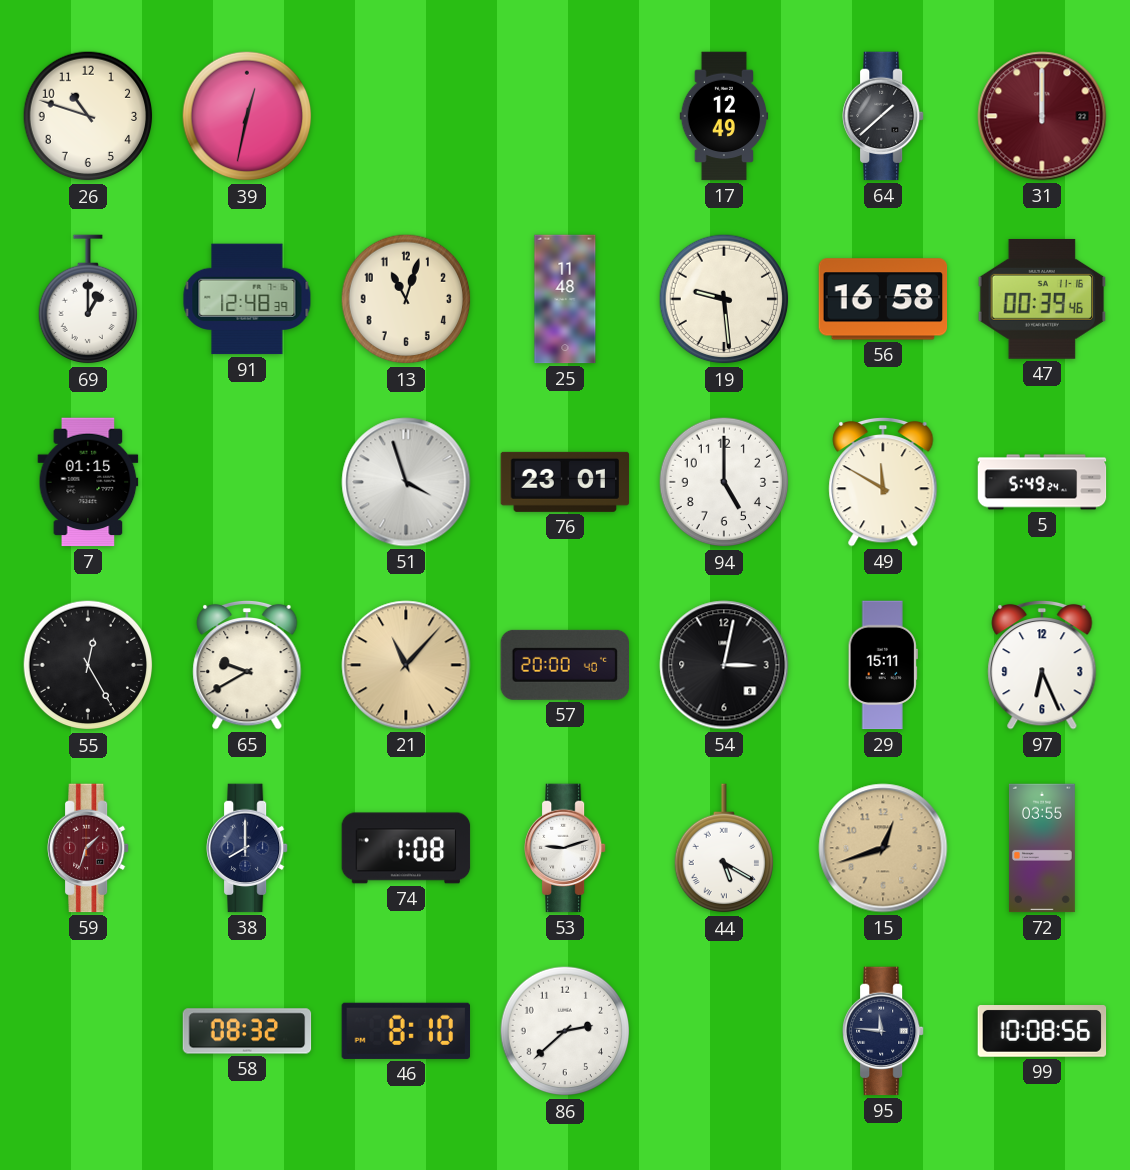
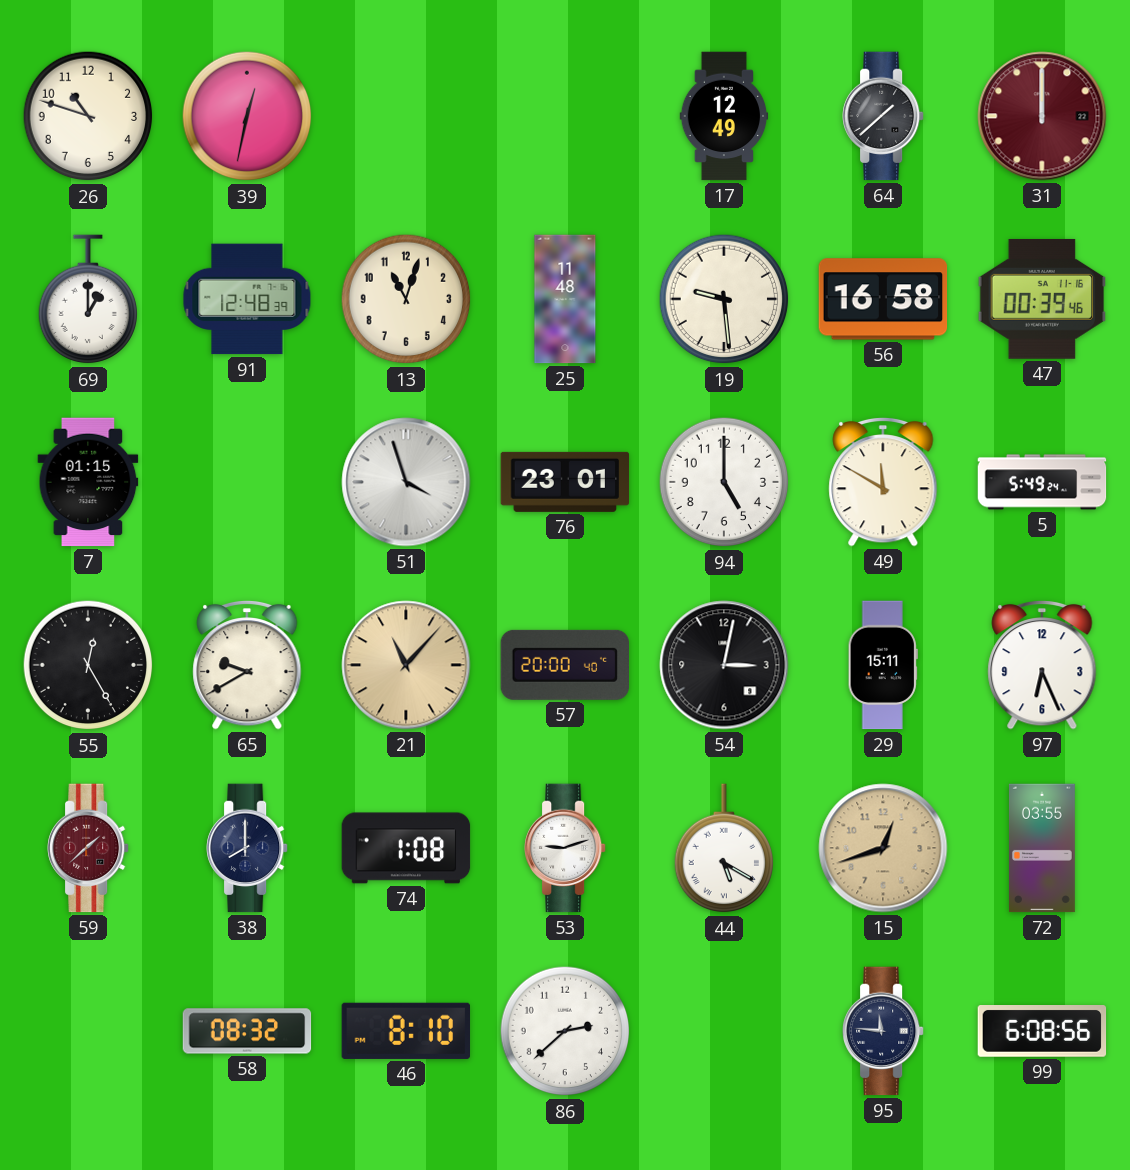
59: 1:33 -> 1:38 (89, 848)
99: 10:08 -> 6:08 (1042, 1032)
